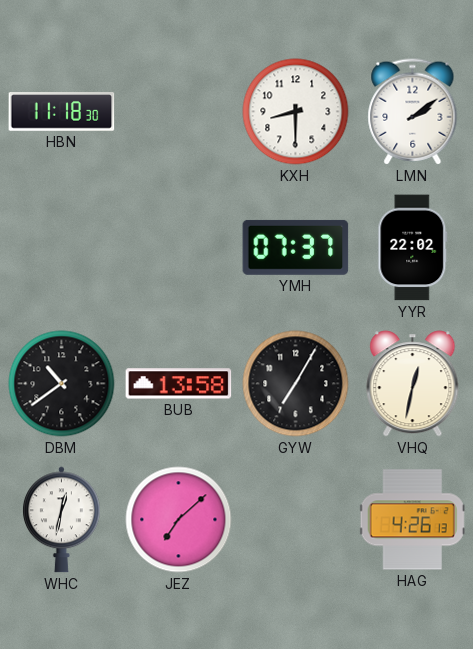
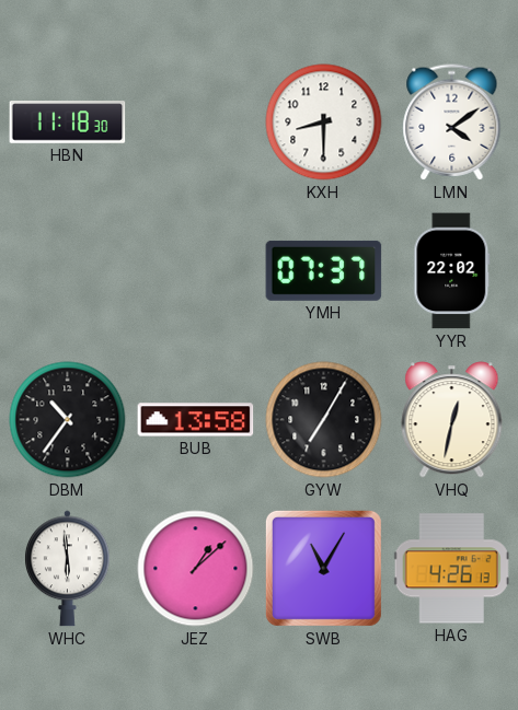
LMN: 2:09 -> 4:09 (452, 123)
DBM: 10:39 -> 10:36 (68, 420)
WHC: 12:32 -> 5:59 (68, 569)
JEZ: 7:08 -> 1:08 (196, 569)
SWB: none -> 11:05 (323, 568)
